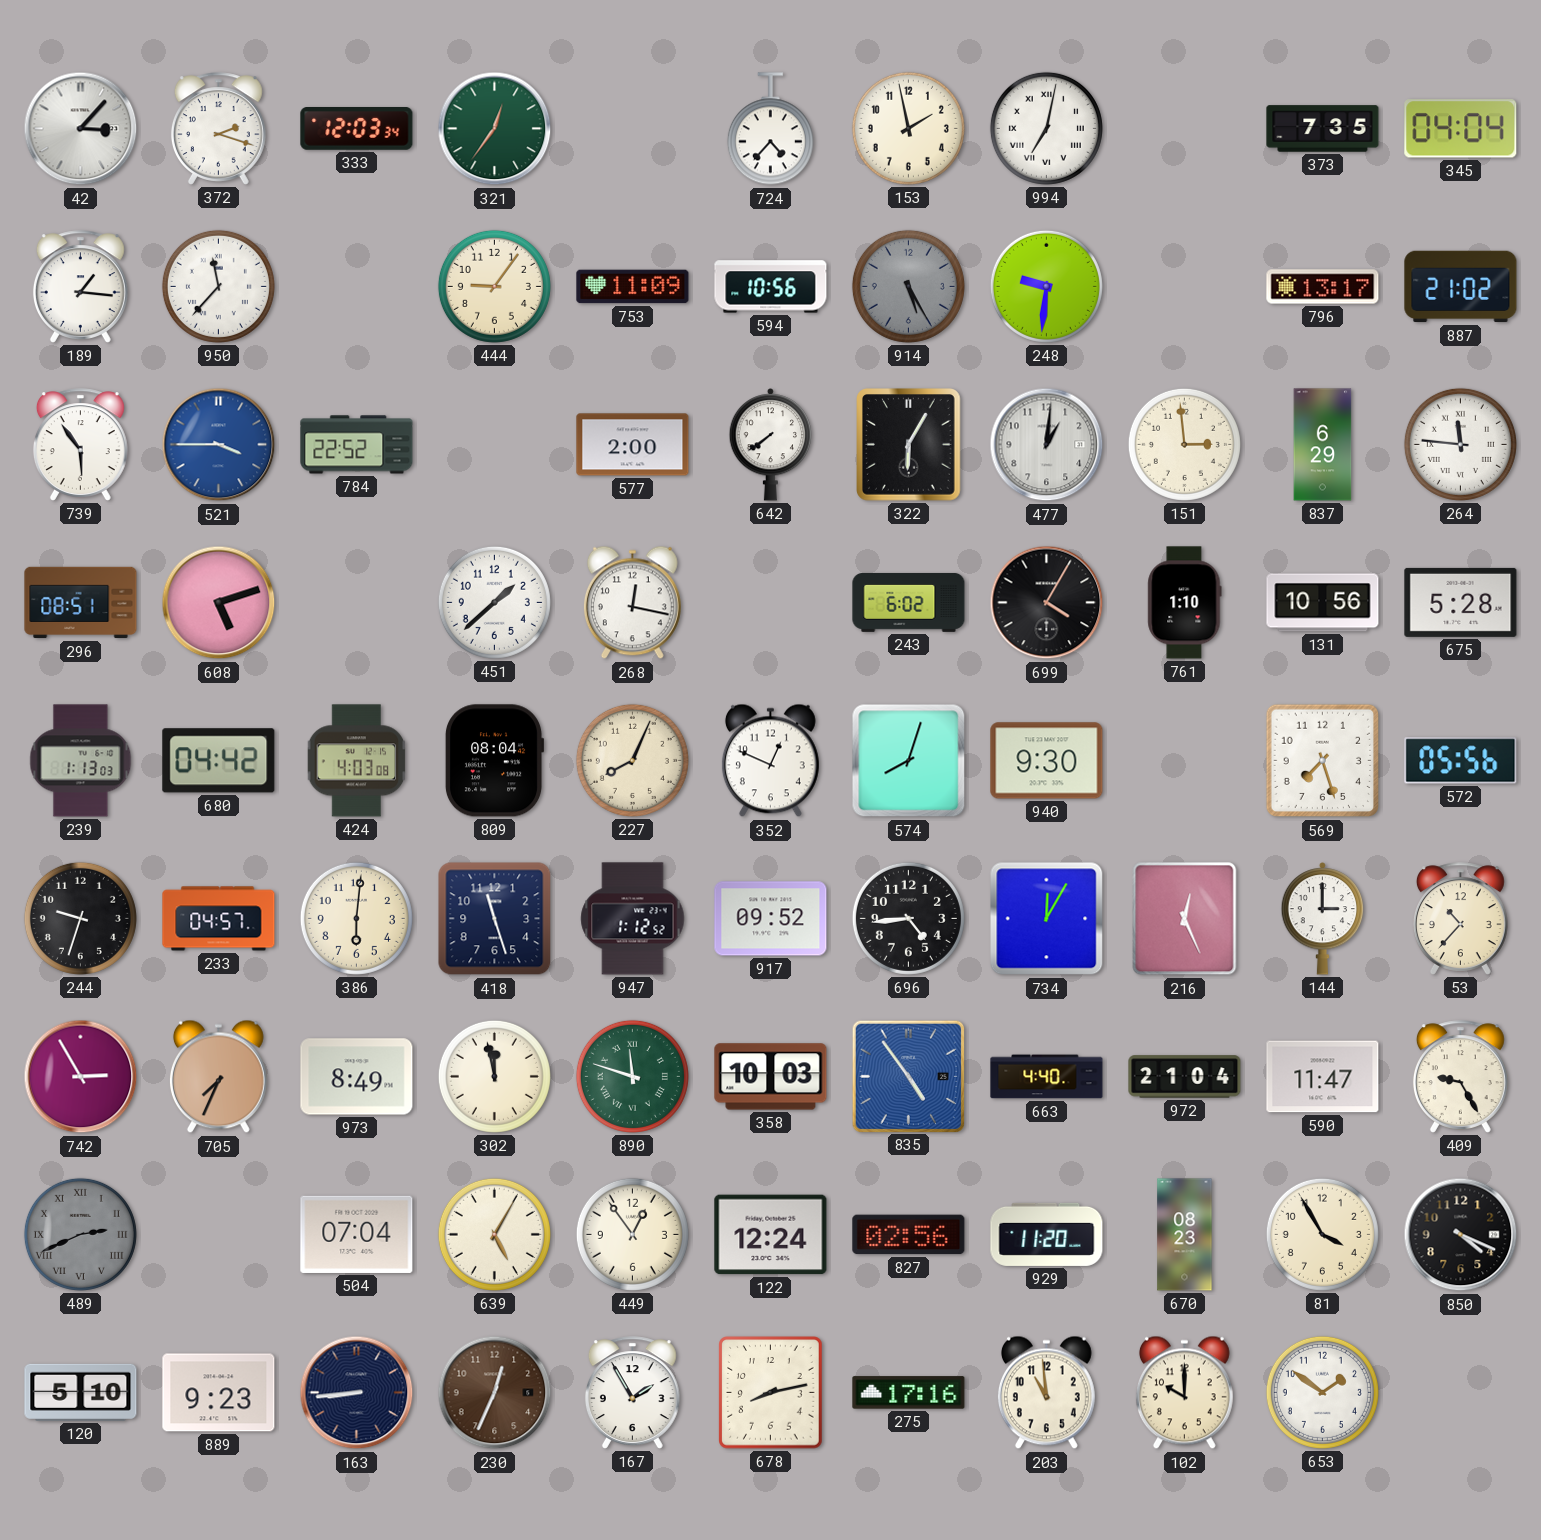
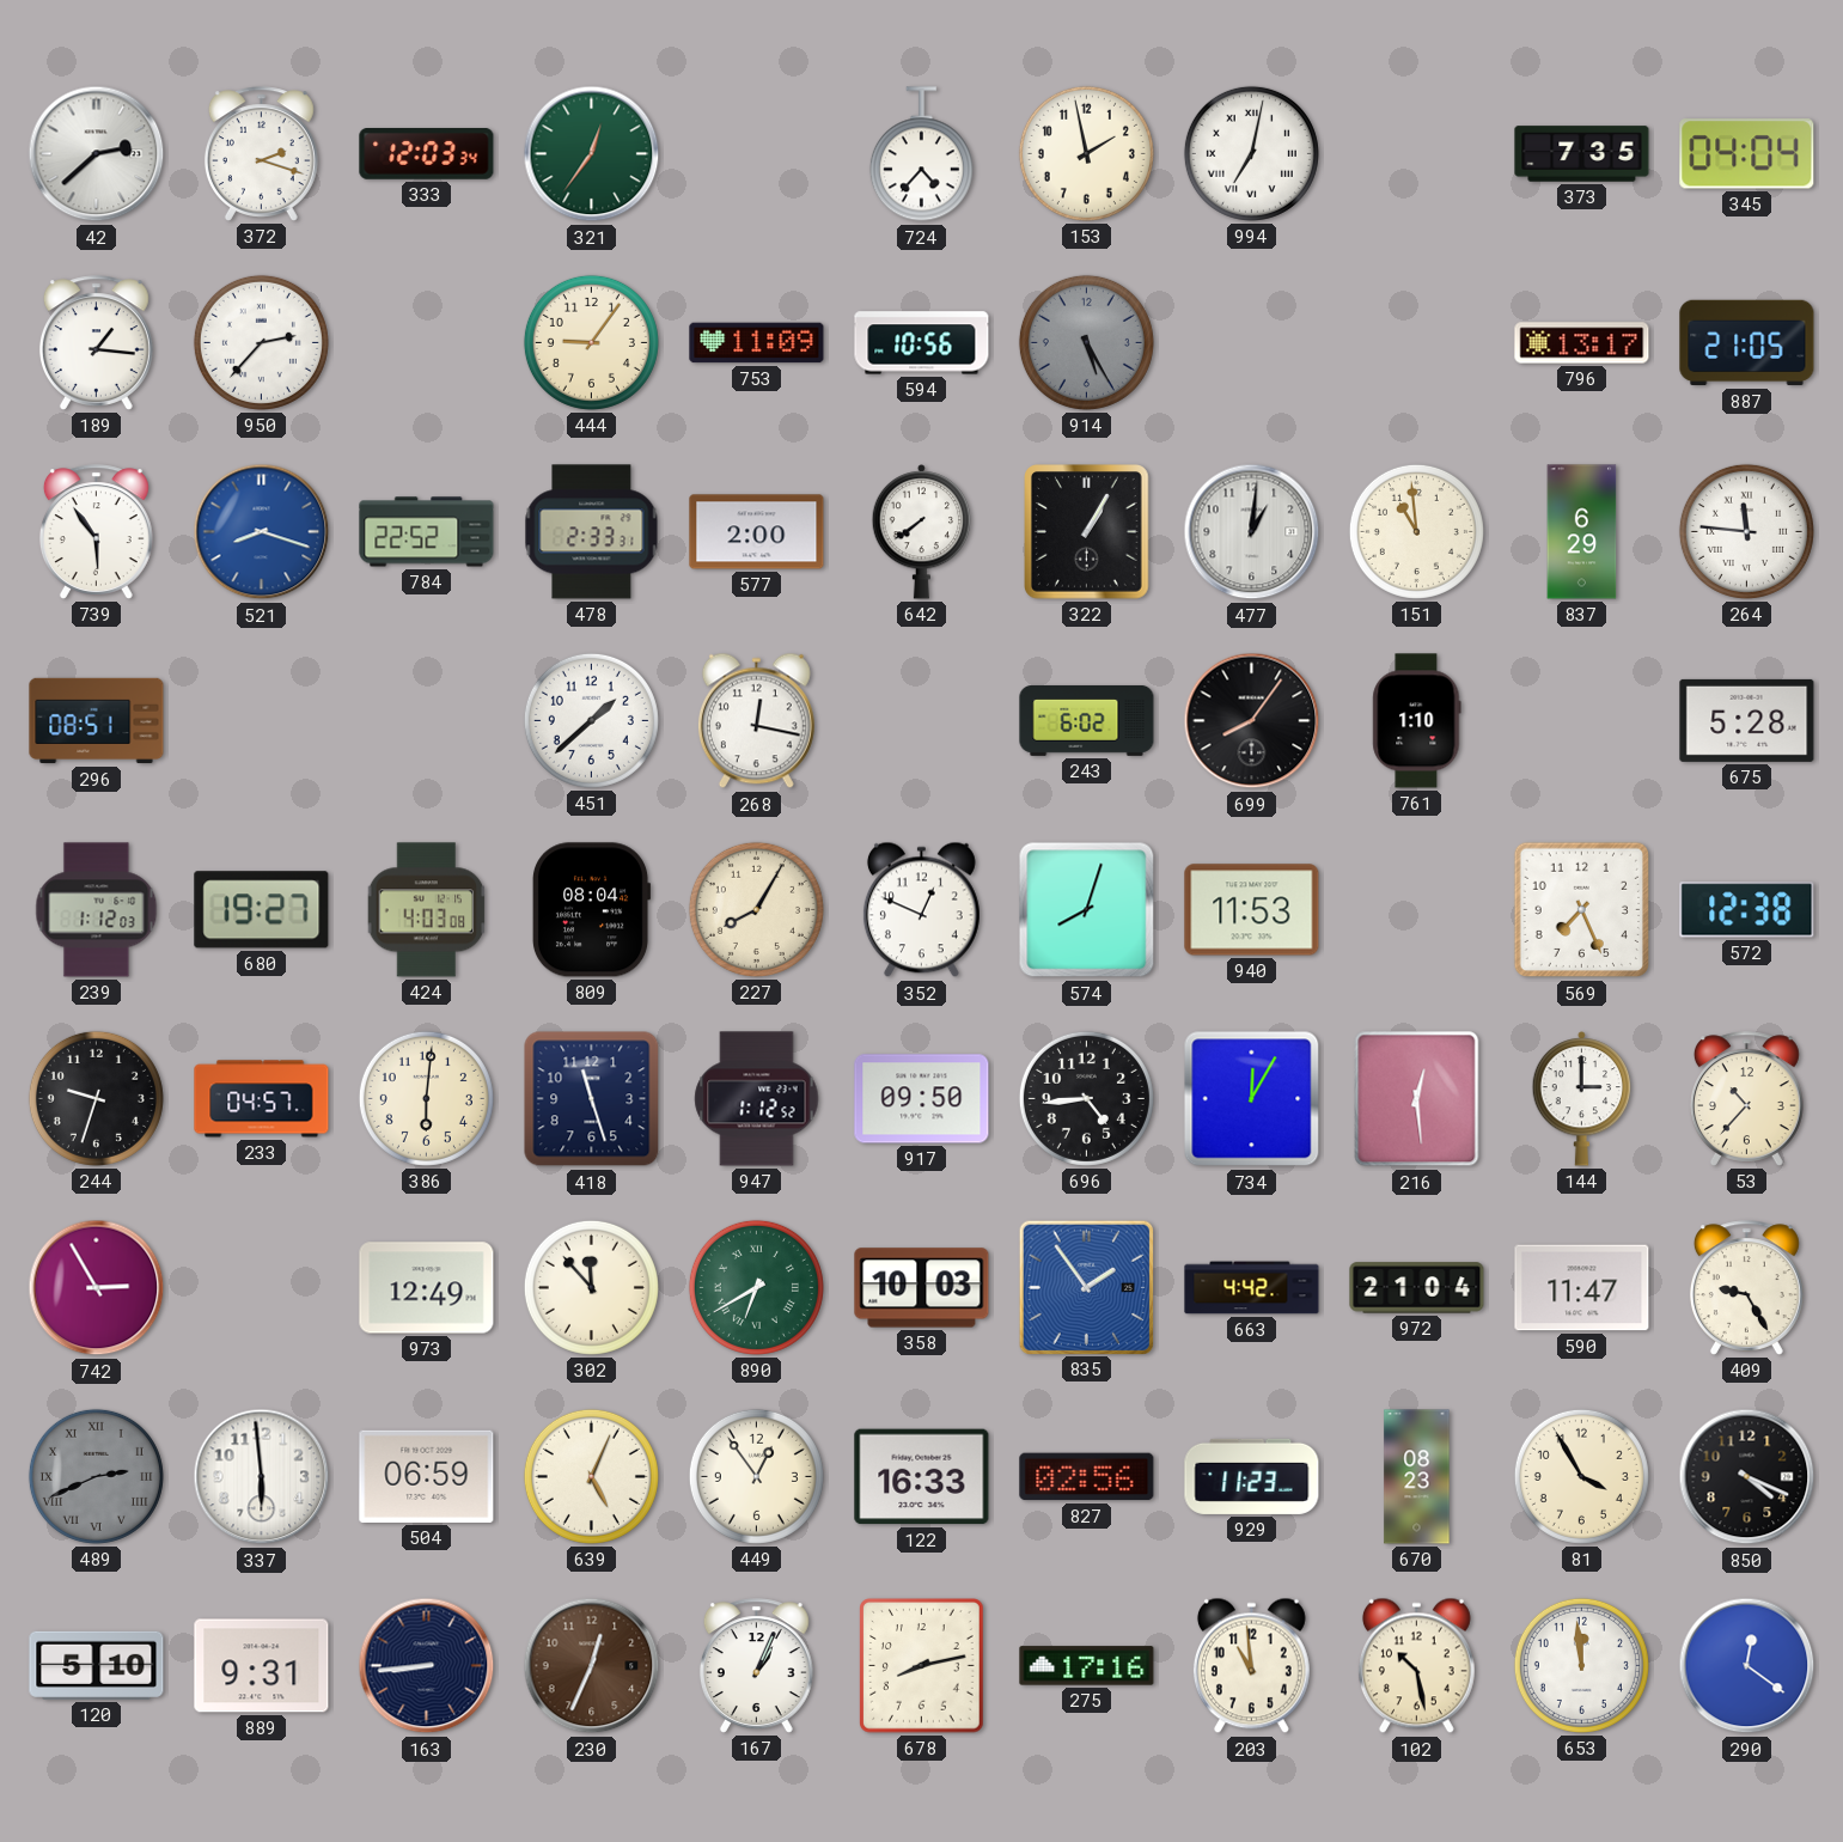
42: 3:07 -> 2:38 (97, 154)
950: 11:37 -> 2:37 (261, 342)
248: 9:31 -> none (1046, 286)
887: 21:02 -> 21:05 (1747, 343)
521: 3:45 -> 8:18 (262, 532)
478: none -> 2:33 (592, 532)
322: 6:05 -> 1:05 (1087, 532)
151: 2:59 -> 10:59 (1416, 531)
608: 5:12 -> none (219, 603)
699: 4:05 -> 8:06 (1252, 721)
131: 10:56 -> none (1323, 603)
239: 1:13 -> 1:12 (97, 910)
680: 04:42 -> 19:27 (262, 910)
227: 8:04 -> 8:05 (756, 909)
940: 9:30 -> 11:53 (1252, 910)
569: 7:27 -> 7:26 (1582, 910)
572: 05:56 -> 12:38 (1747, 910)
917: 09:52 -> 09:50 (922, 1099)
216: 12:26 -> 12:29 (1417, 1099)
705: 7:34 -> none (218, 1077)
973: 8:49 -> 12:49 (427, 1288)
302: 11:58 -> 11:53 (591, 1287)
890: 11:48 -> 6:40 (756, 1287)
835: 4:54 -> 1:54 (1086, 1287)
663: 4:40 -> 4:42 (1252, 1288)
337: none -> 5:59 (262, 1477)
504: 07:04 -> 06:59 (427, 1476)
639: 5:05 -> 5:04 (591, 1476)
122: 12:24 -> 16:33 (922, 1477)
929: 11:20 -> 11:23 (1252, 1476)
889: 9:23 -> 9:31 (262, 1666)
167: 1:55 -> 1:04 (756, 1666)
102: 10:00 -> 10:28 (1416, 1666)
653: 1:51 -> 11:59 (1581, 1665)
290: none -> 12:21 (1747, 1666)
